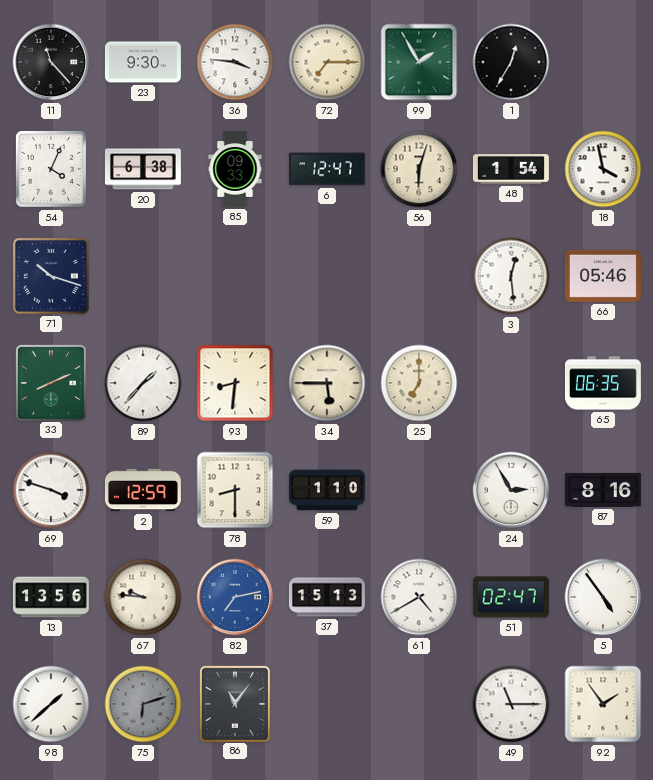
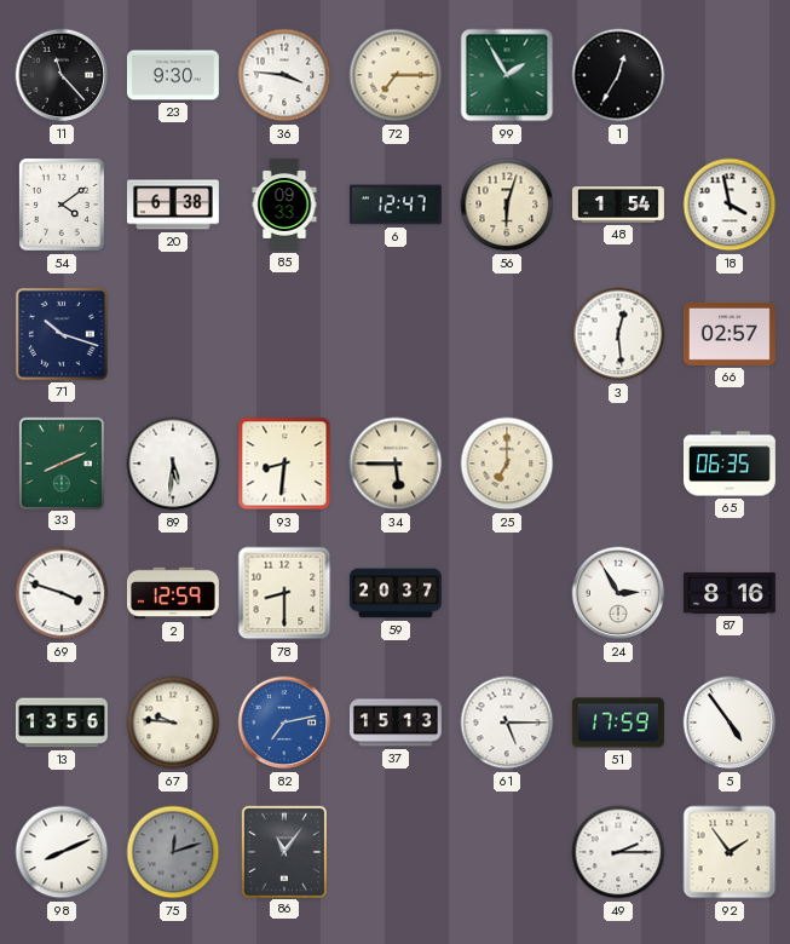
54: 4:04 -> 4:09 (62, 205)
66: 05:46 -> 02:57 (730, 334)
89: 1:37 -> 5:31 (173, 464)
59: 1:10 -> 20:37 (396, 593)
61: 4:40 -> 5:15 (507, 723)
51: 02:47 -> 17:59 (618, 723)
98: 1:38 -> 8:11 (62, 852)
75: 6:12 -> 12:12 (173, 852)
49: 11:15 -> 2:15 (618, 852)
